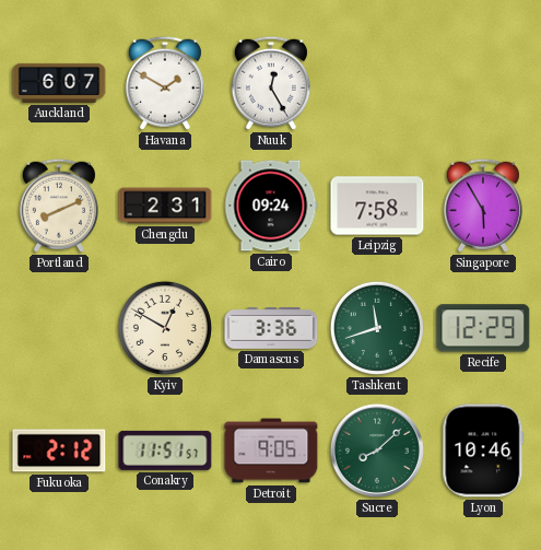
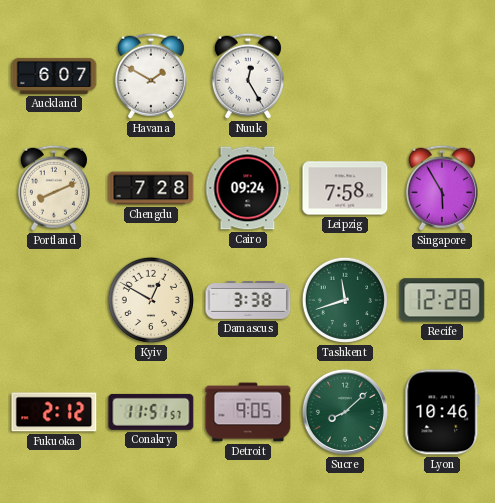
Chengdu: 2:31 -> 7:28 (151, 188)
Damascus: 3:36 -> 3:38 (248, 301)
Recife: 12:29 -> 12:28 (442, 300)
